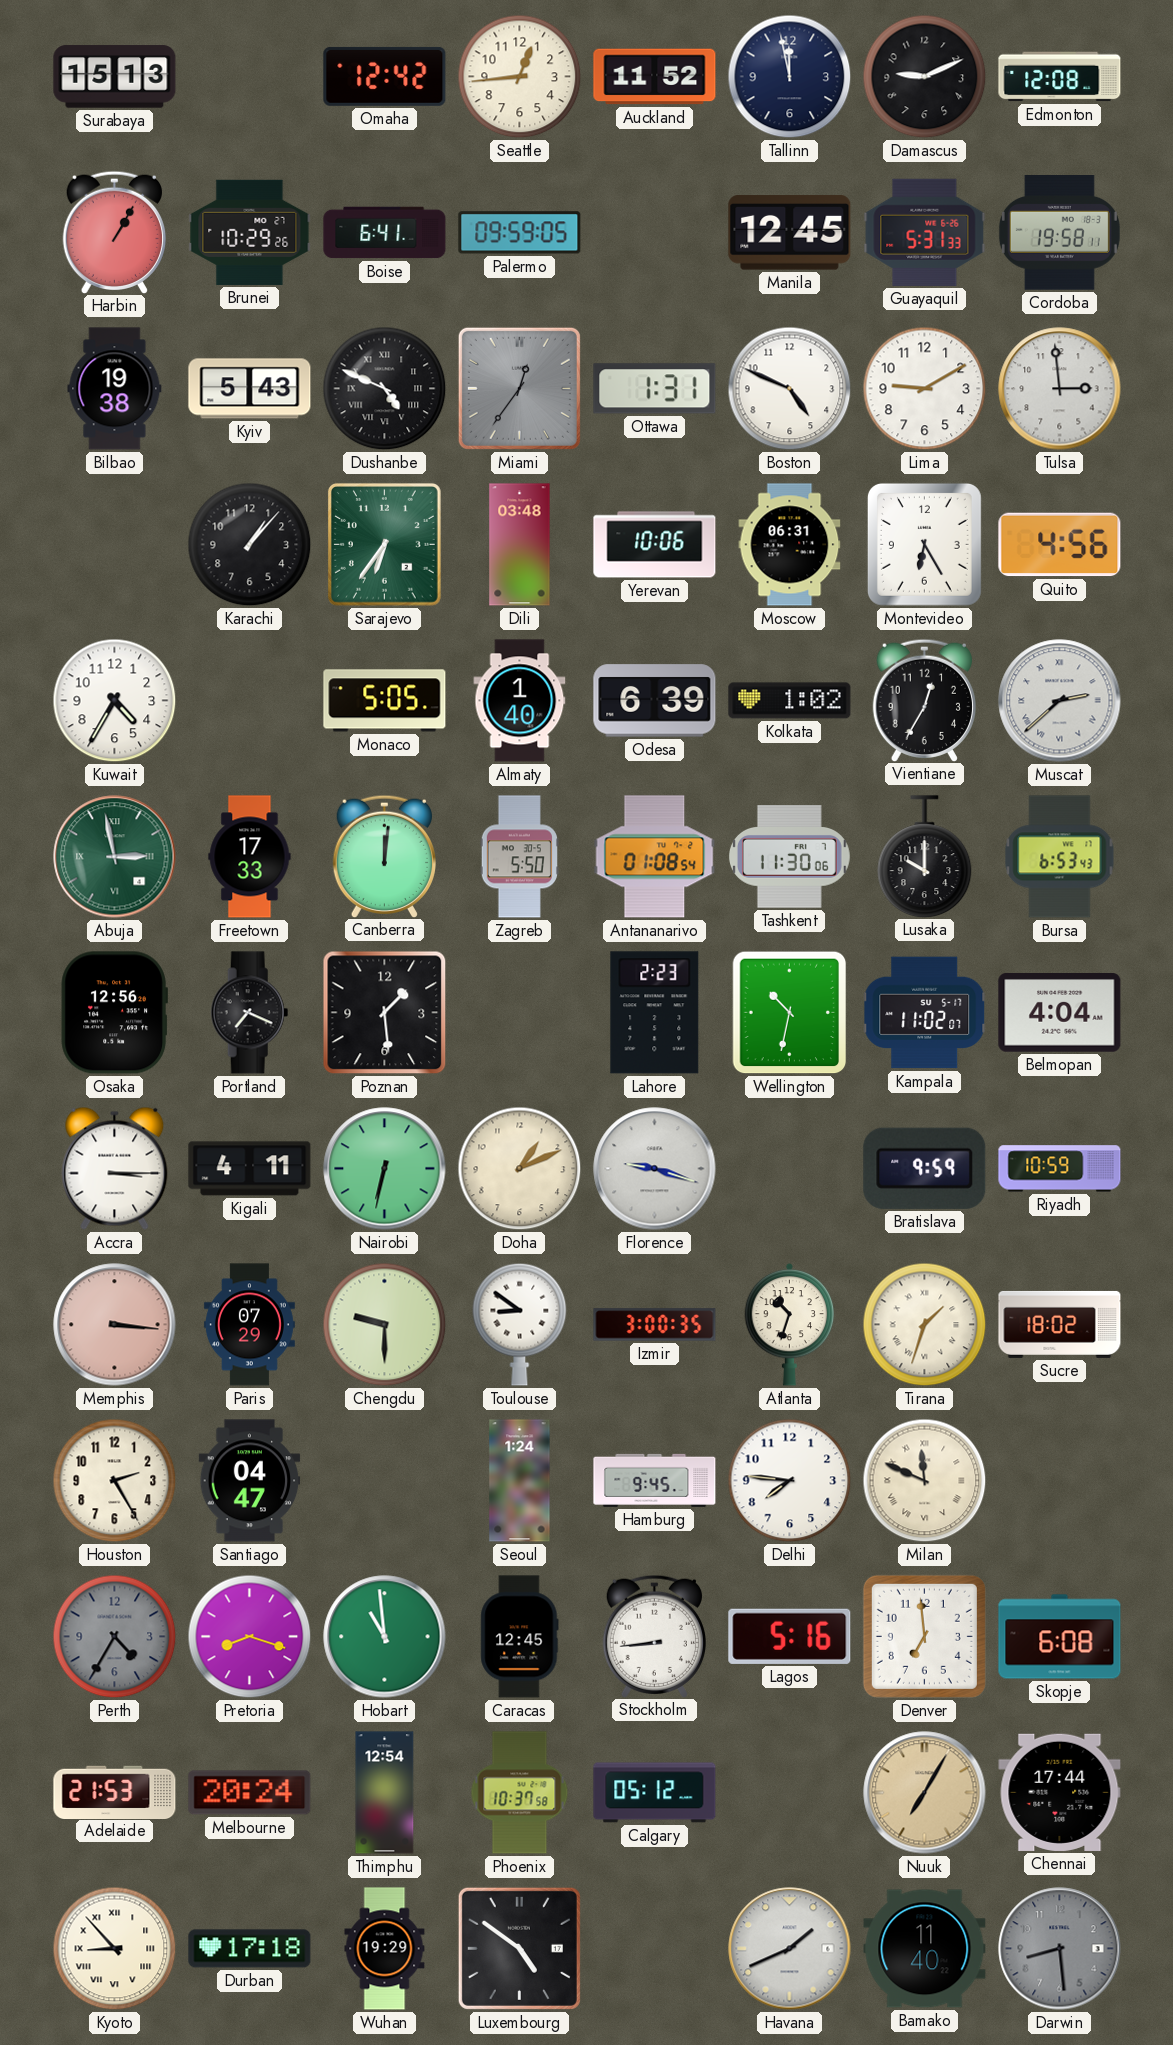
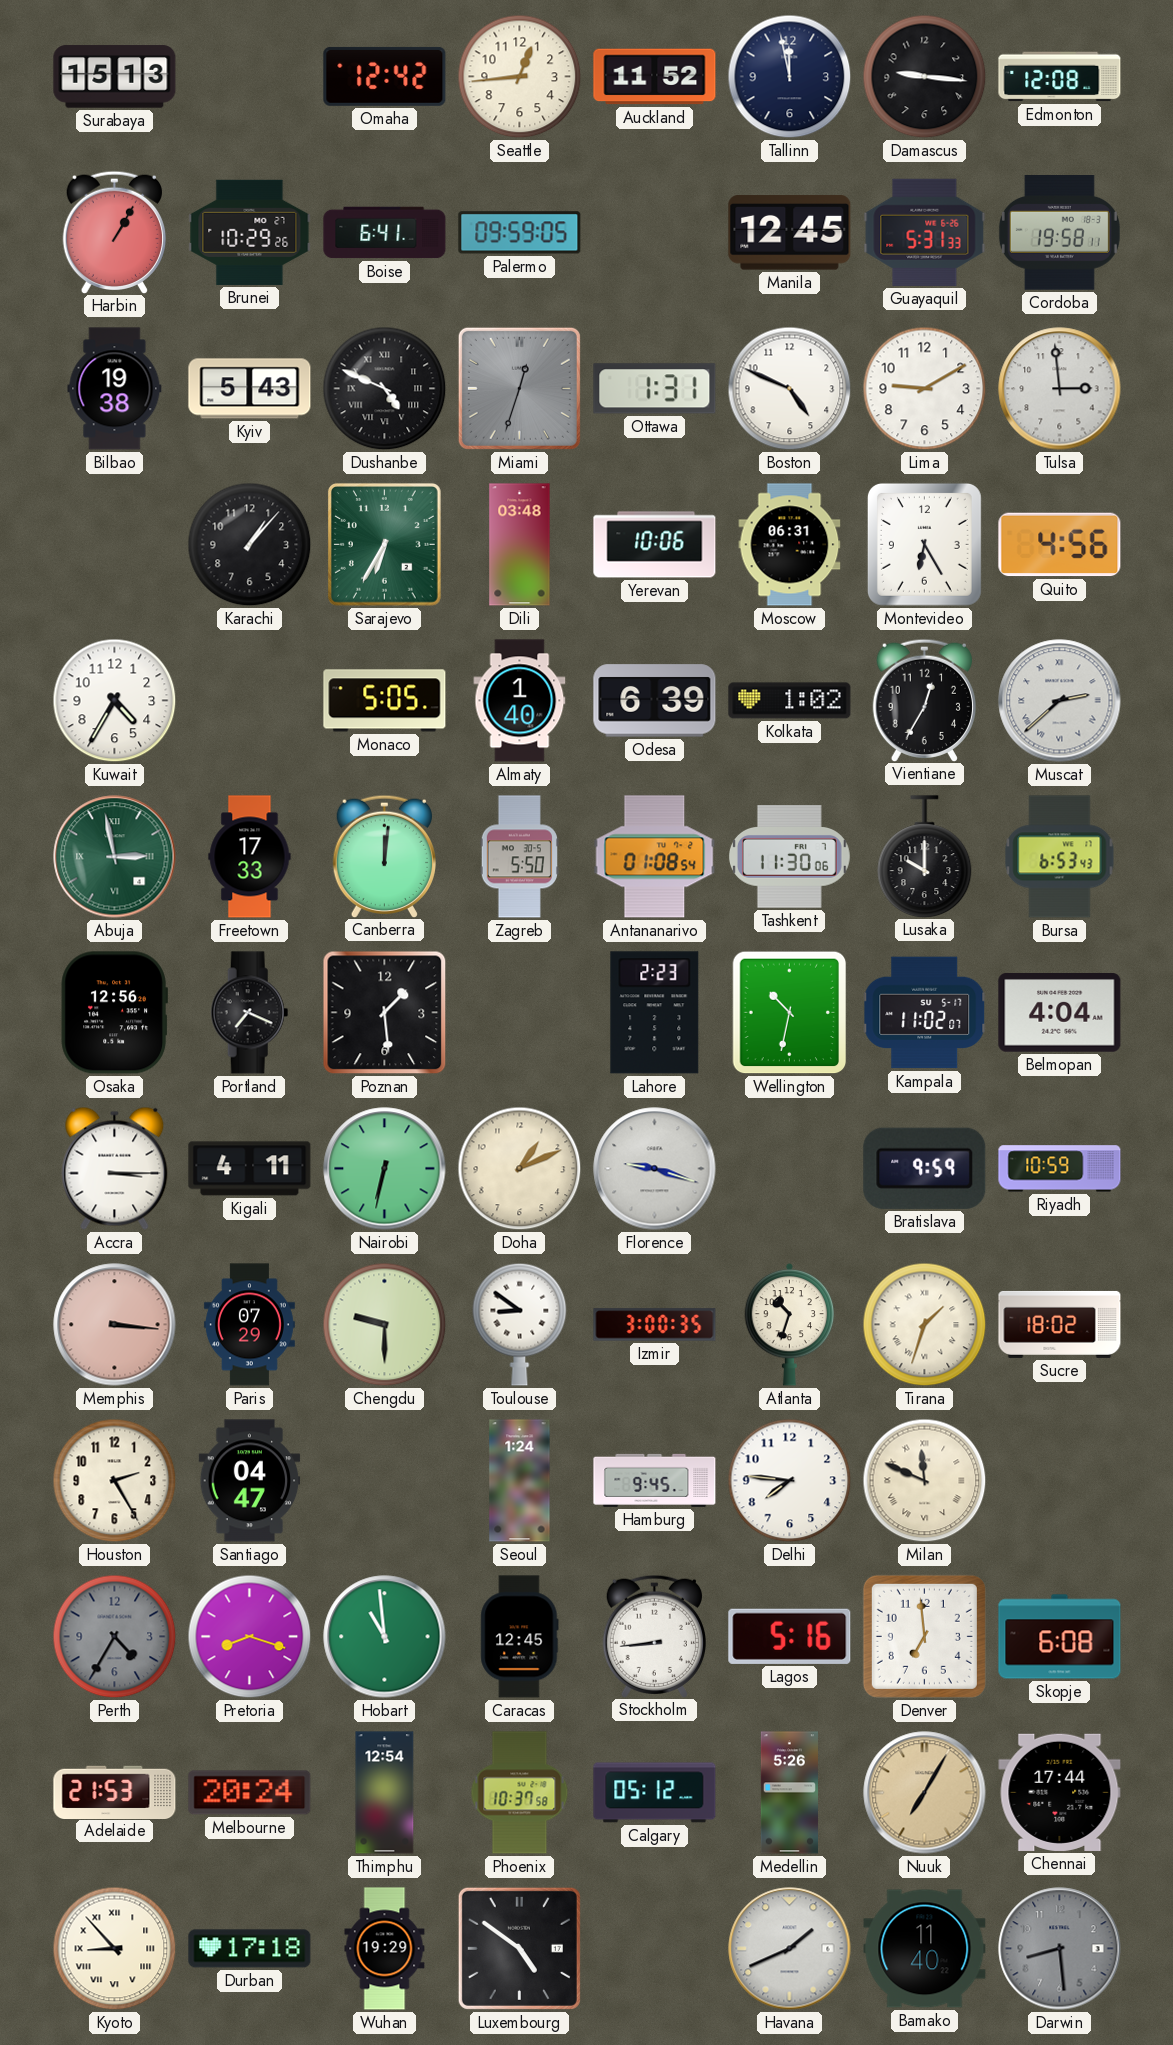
Damascus: 9:11 -> 9:16 (925, 77)
Miami: 12:36 -> 12:33 (519, 388)
Sarajevo: 6:36 -> 6:35 (384, 545)
Medellin: none -> 5:26 (789, 1793)
